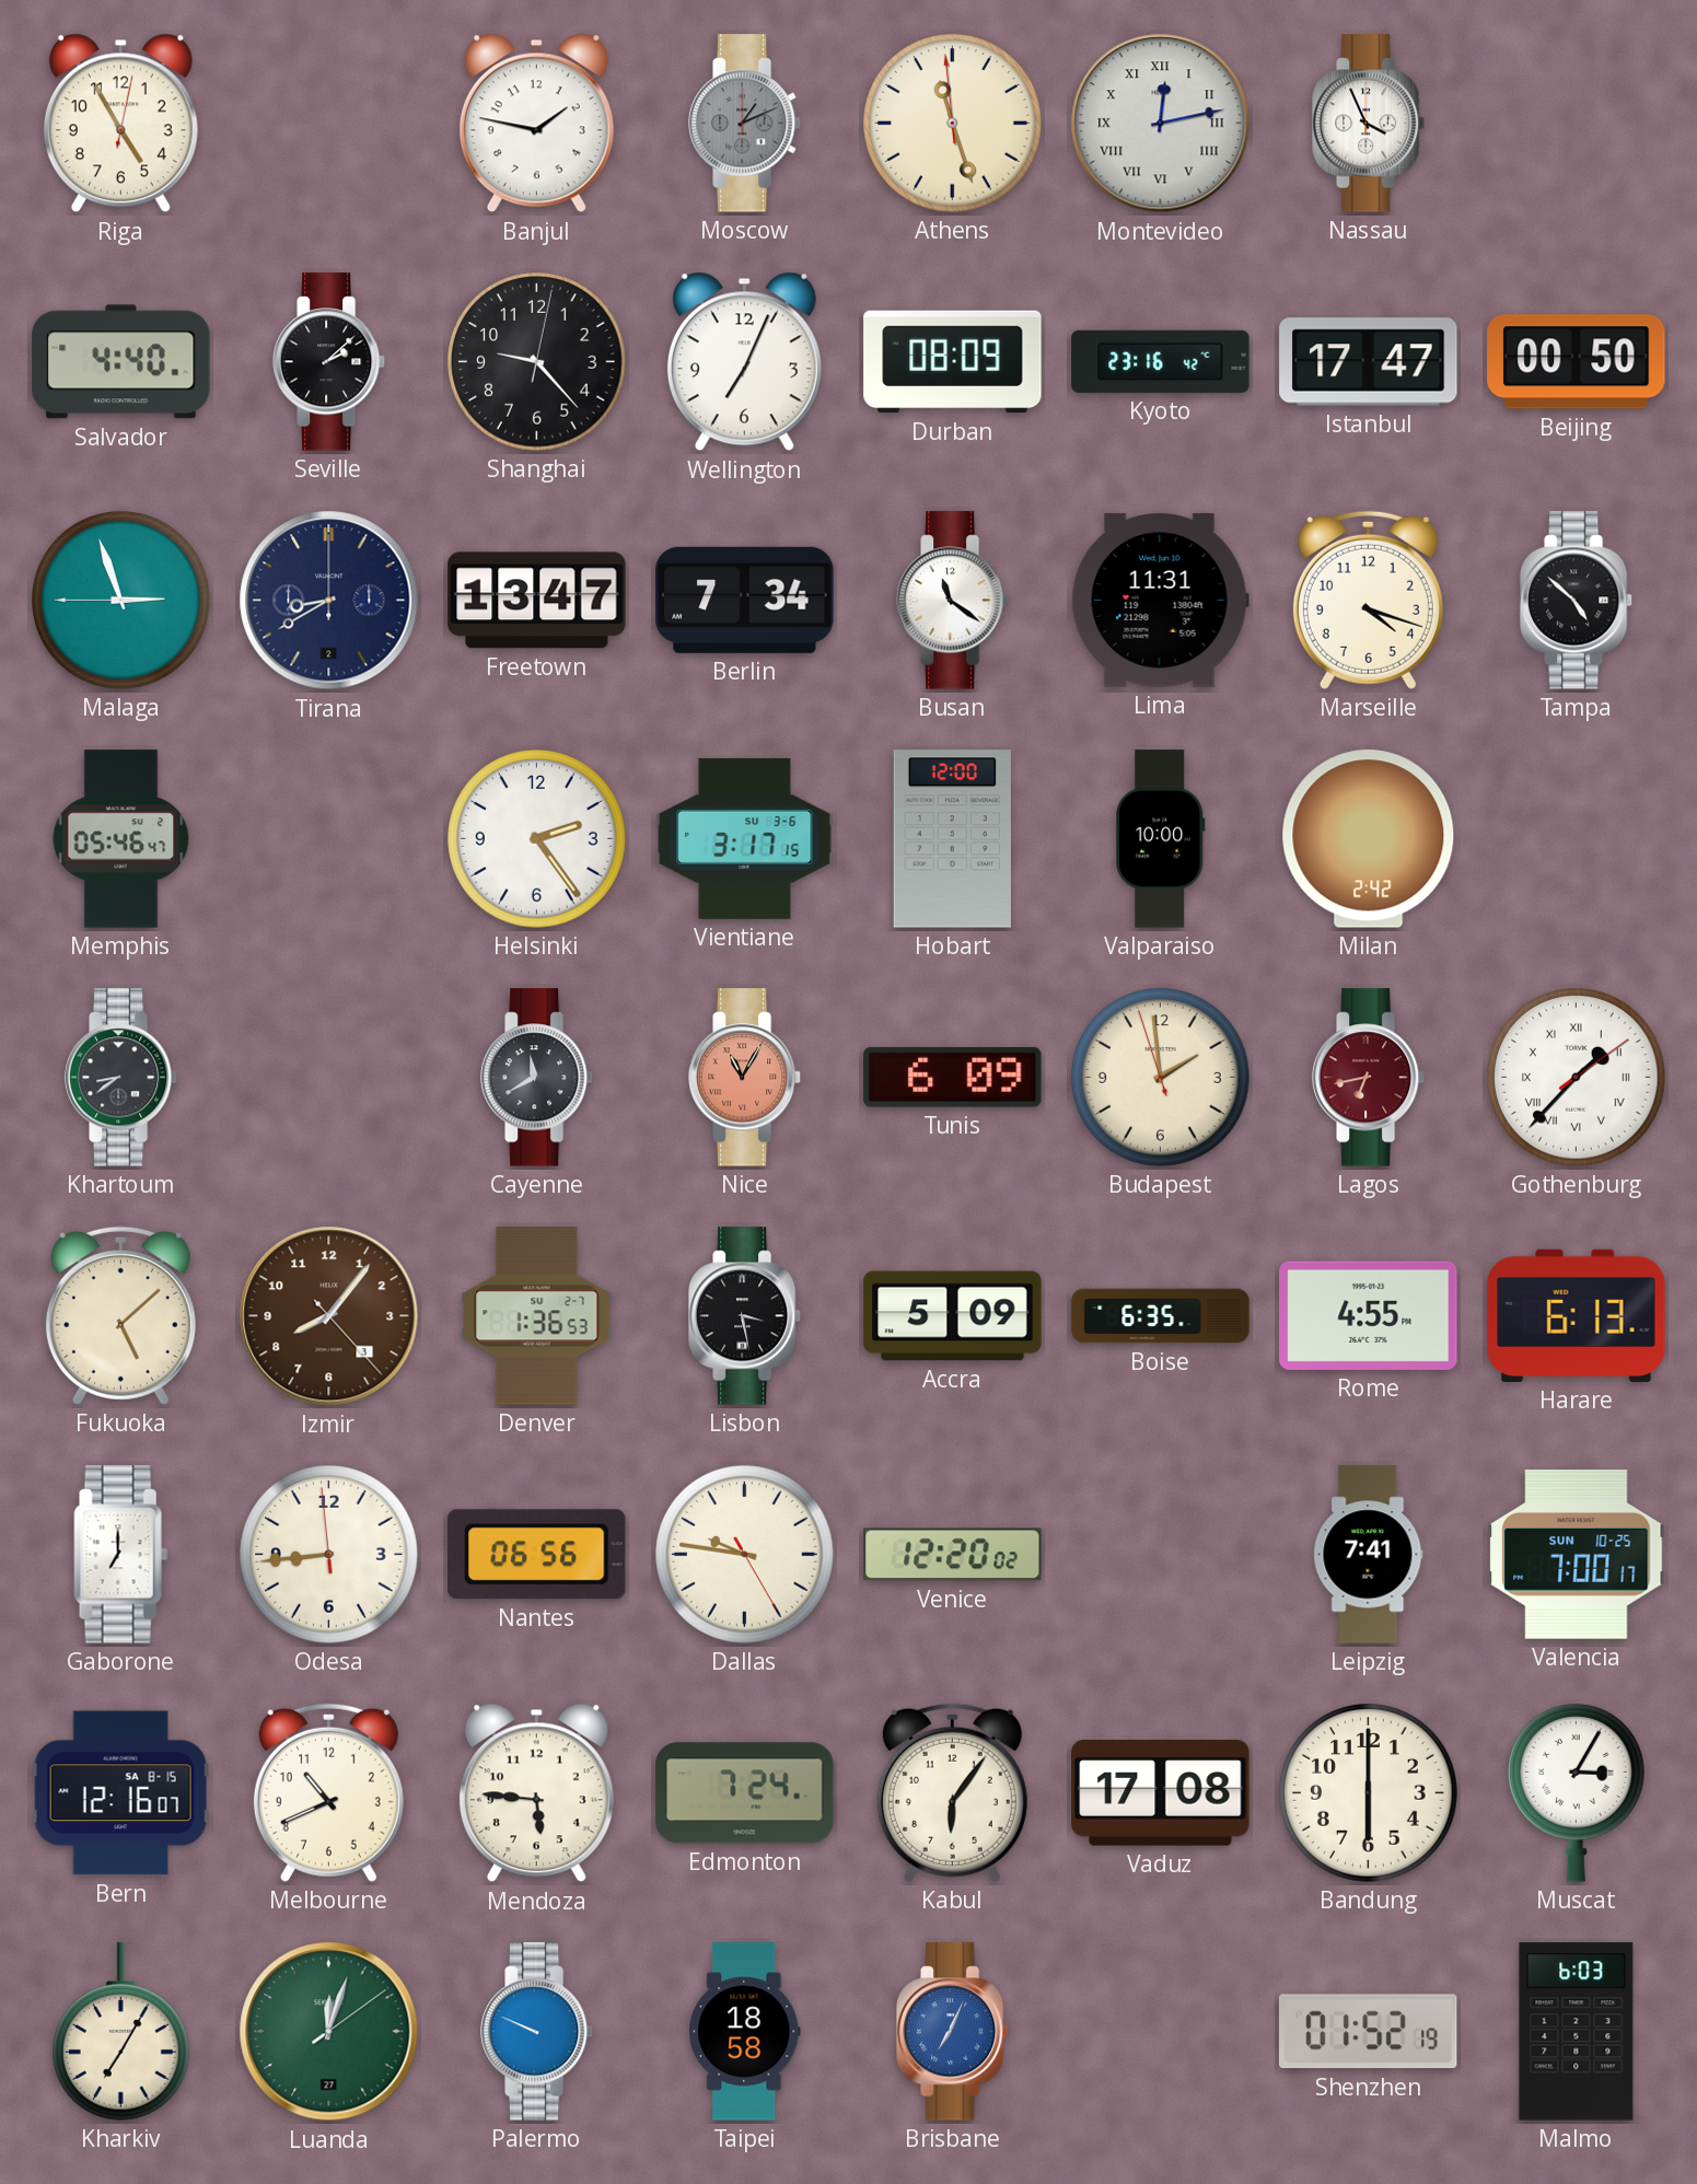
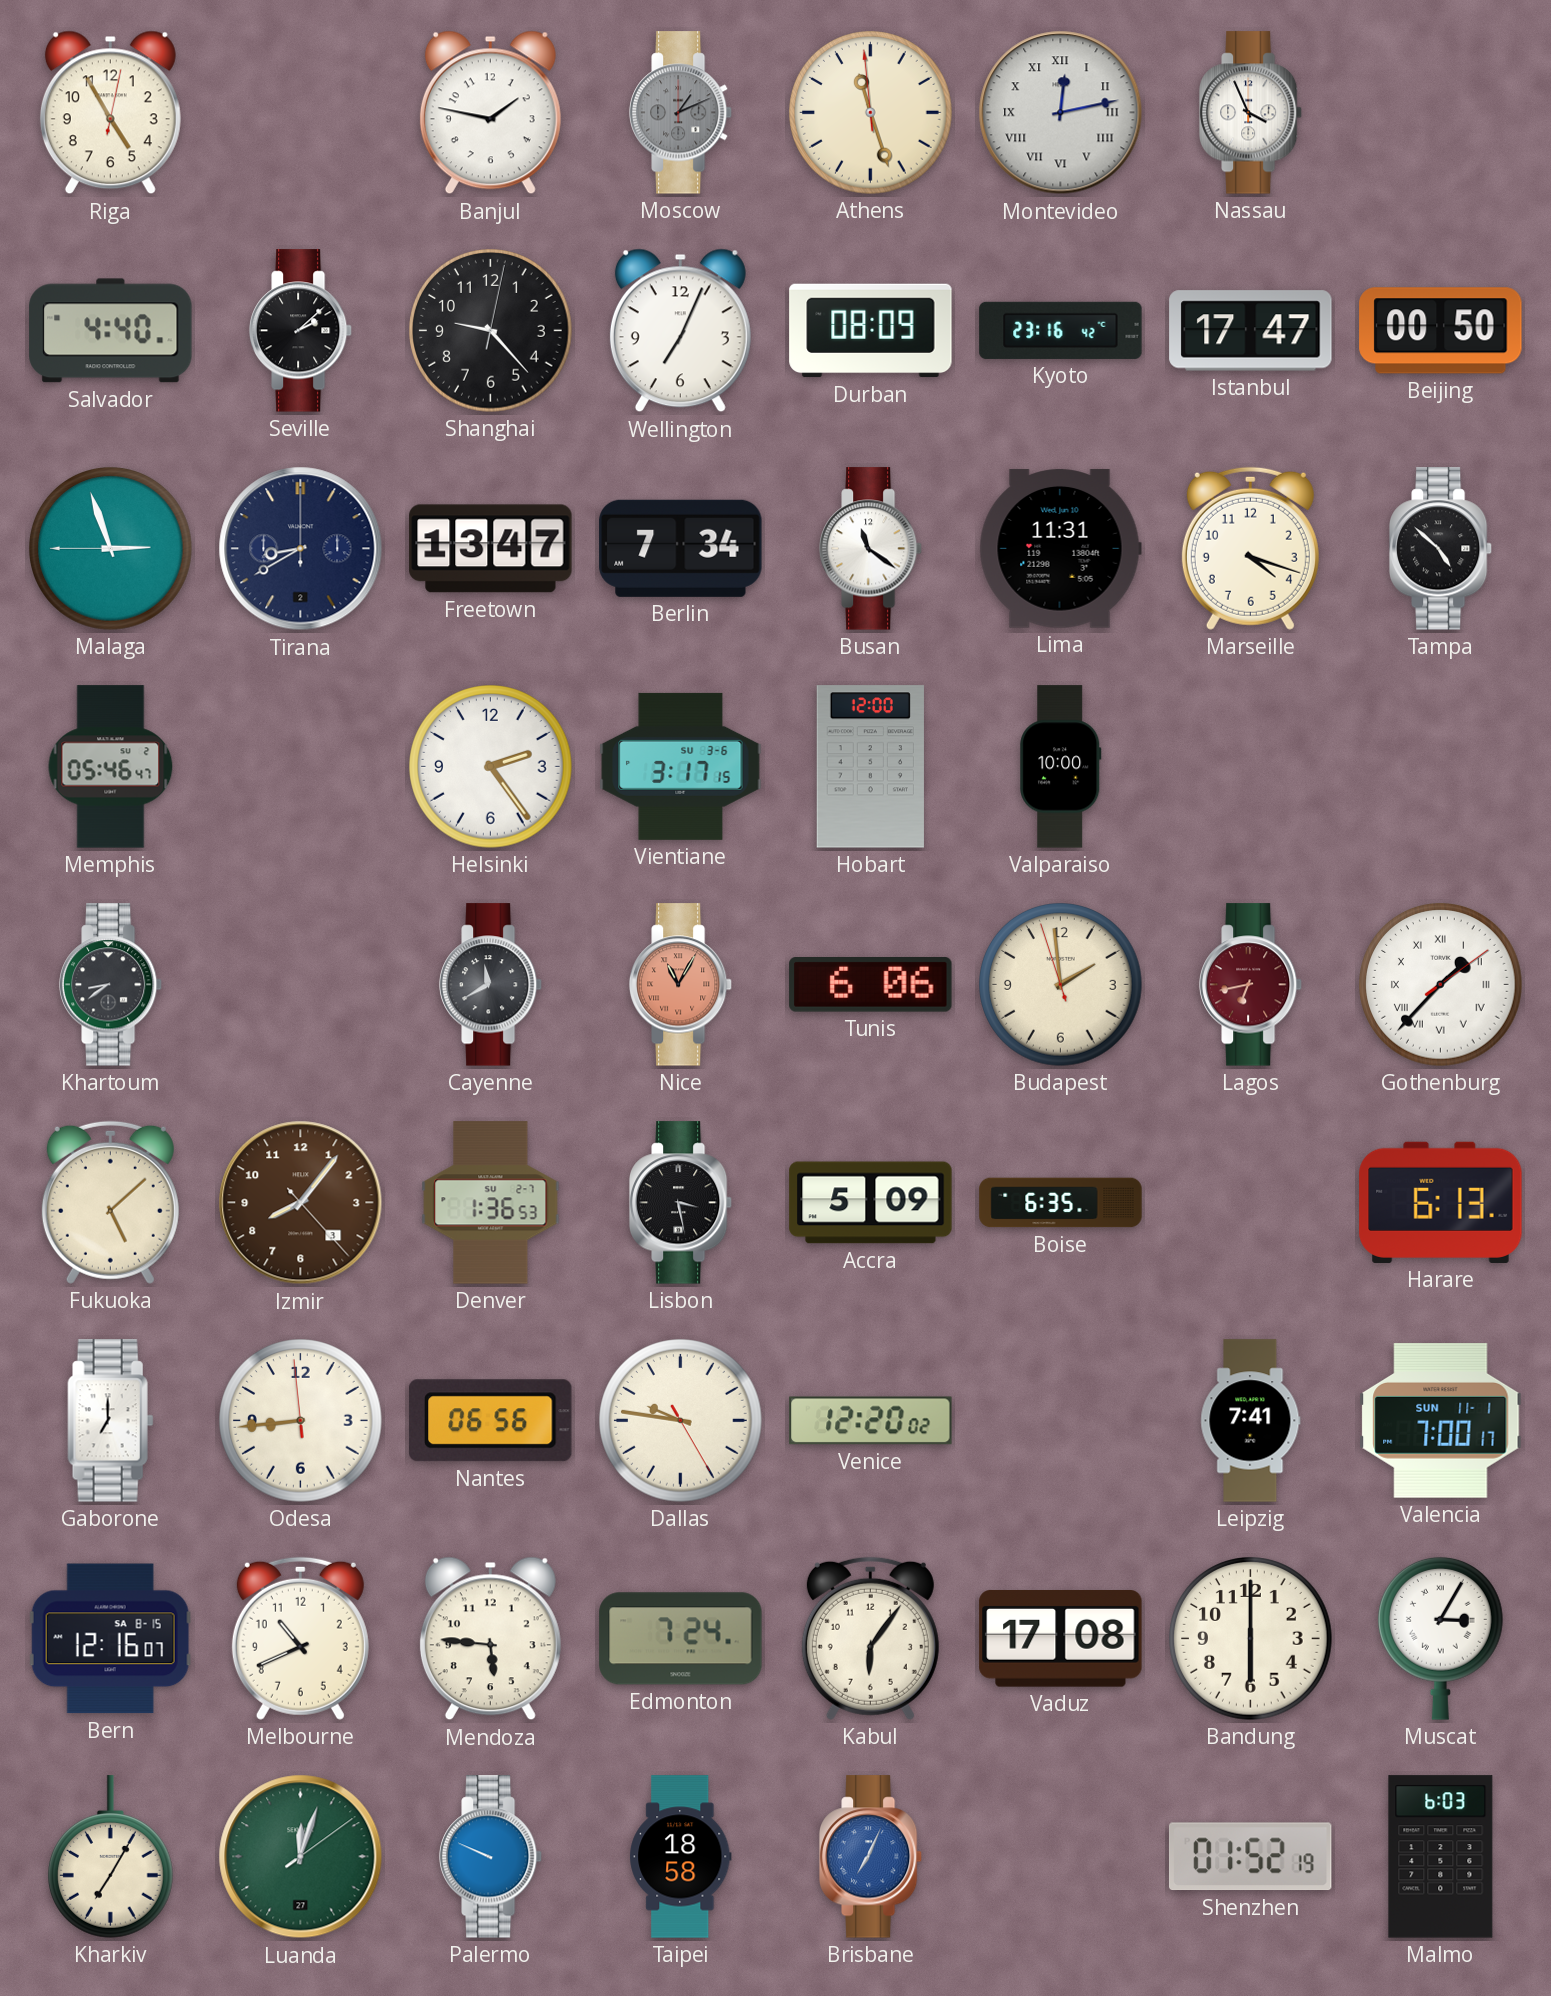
Milan: 2:42 -> none (1369, 839)
Tunis: 6:09 -> 6:06 (871, 985)
Rome: 4:55 -> none (1369, 1315)
Valencia date: SUN 10-25 -> SUN 11-1 (1441, 1421)
